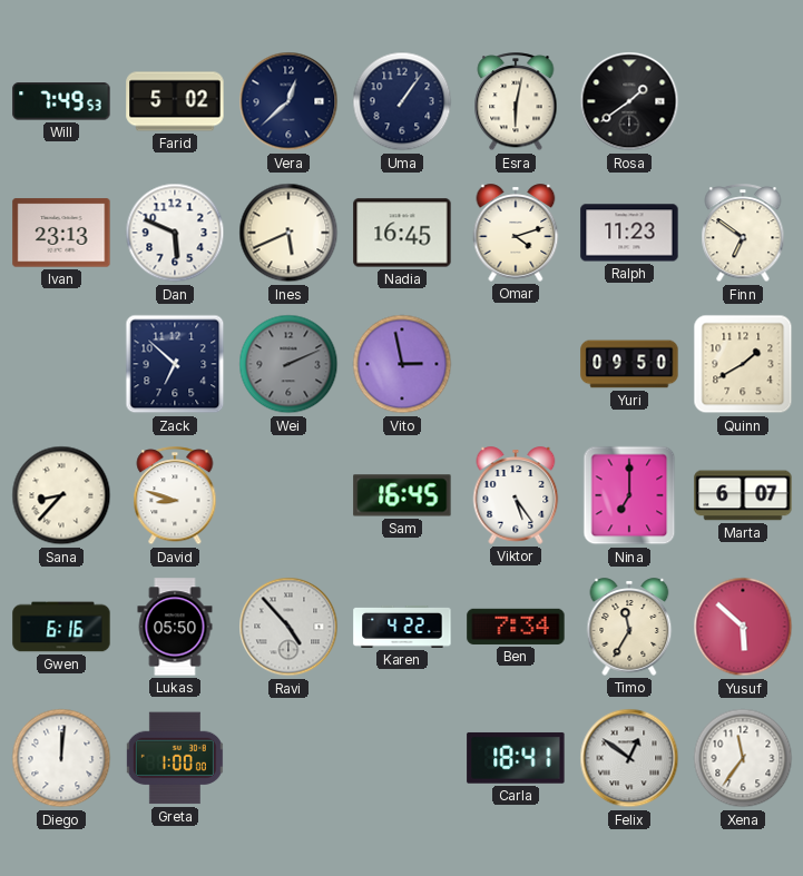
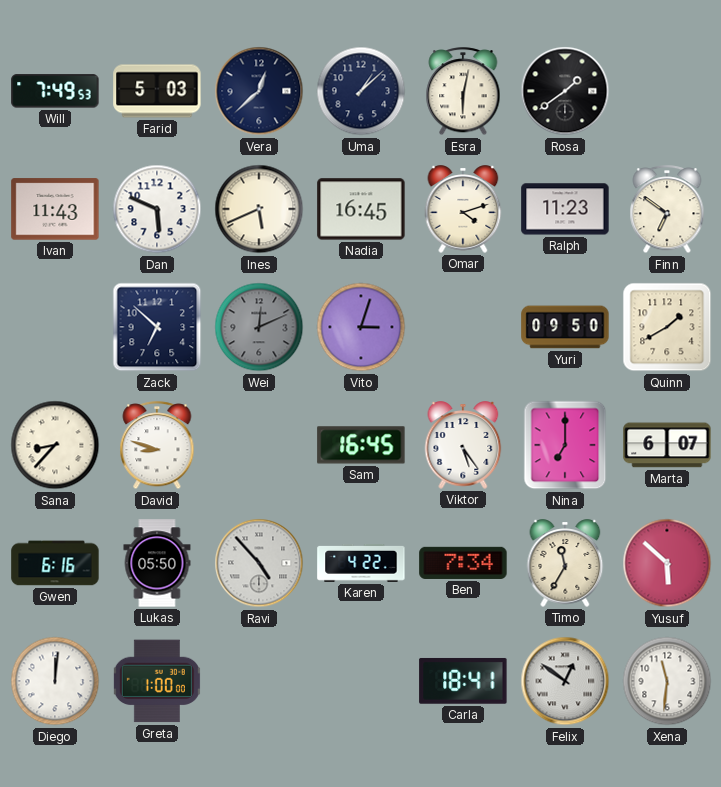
Farid: 5:02 -> 5:03 (157, 91)
Uma: 1:06 -> 1:08 (361, 91)
Ivan: 23:13 -> 11:43 (55, 209)
Wei: 2:11 -> 12:11 (259, 327)
Vito: 2:58 -> 3:03 (361, 327)
Xena: 11:36 -> 11:31 (667, 681)
